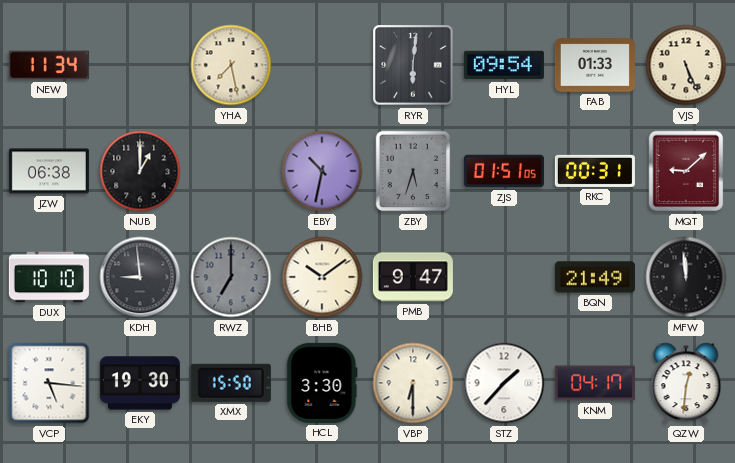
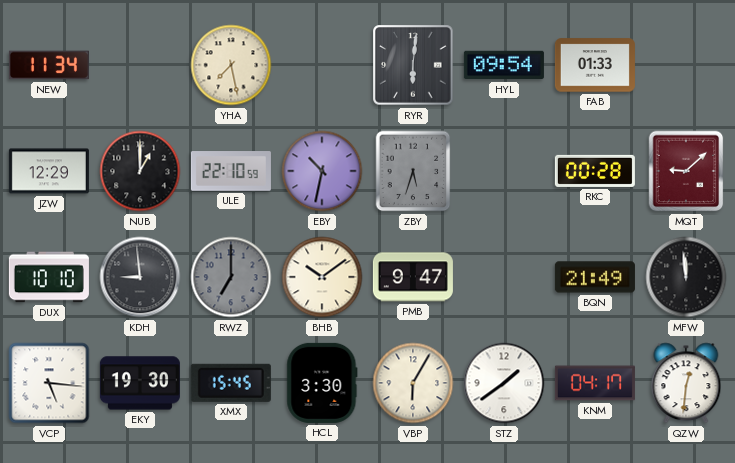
VJS: 5:26 -> none (686, 65)
JZW: 06:38 -> 12:29 (49, 171)
ULE: none -> 22:10 (231, 171)
ZJS: 01:51 -> none (504, 171)
RKC: 00:31 -> 00:28 (595, 171)
XMX: 15:50 -> 15:45 (231, 383)
VBP: 6:30 -> 6:05 (413, 383)
STZ: 1:37 -> 1:39 (504, 383)
